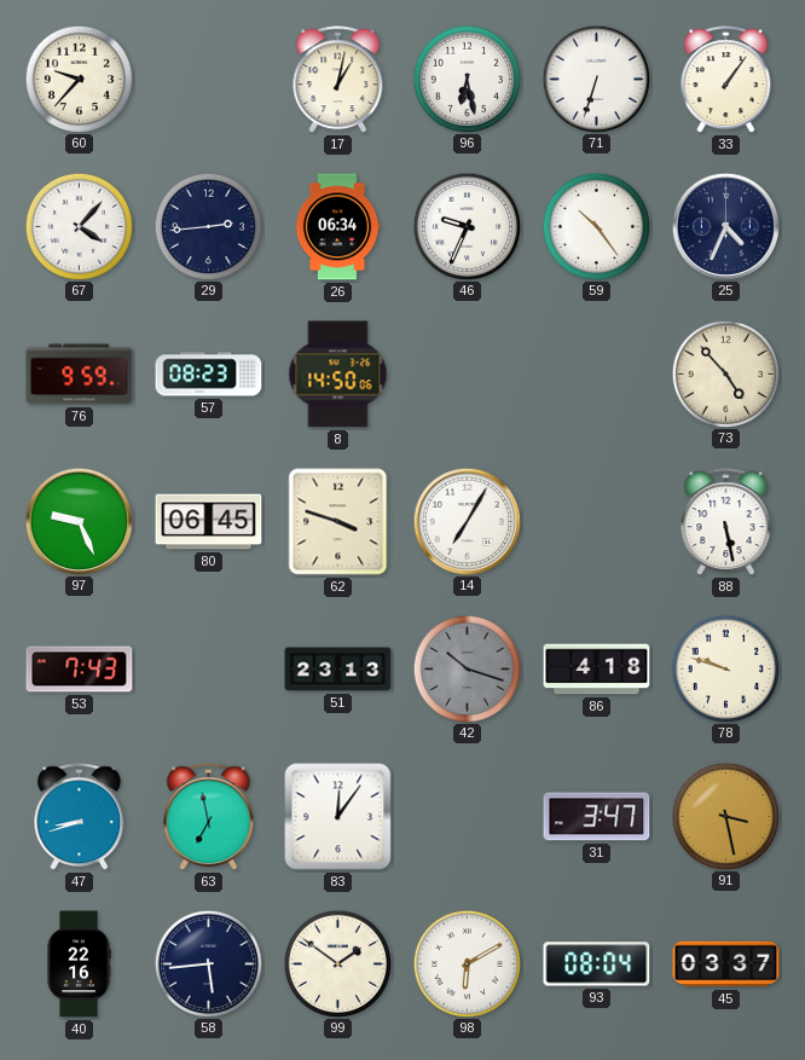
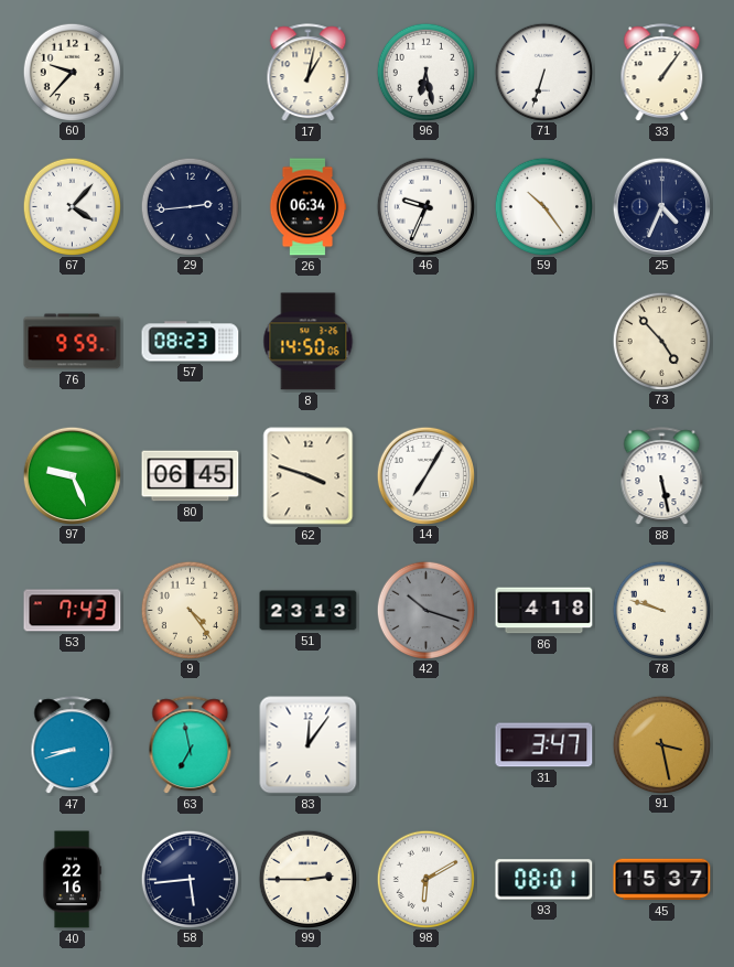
9: none -> 4:24 (190, 610)
99: 1:51 -> 2:45 (307, 879)
93: 08:04 -> 08:01 (544, 880)
45: 03:37 -> 15:37 (662, 880)
